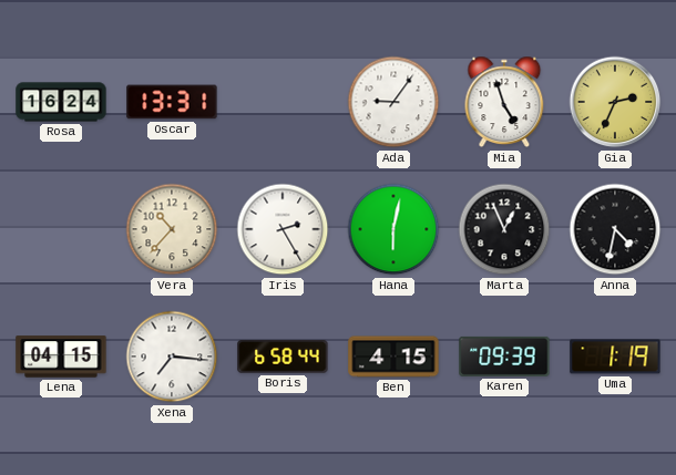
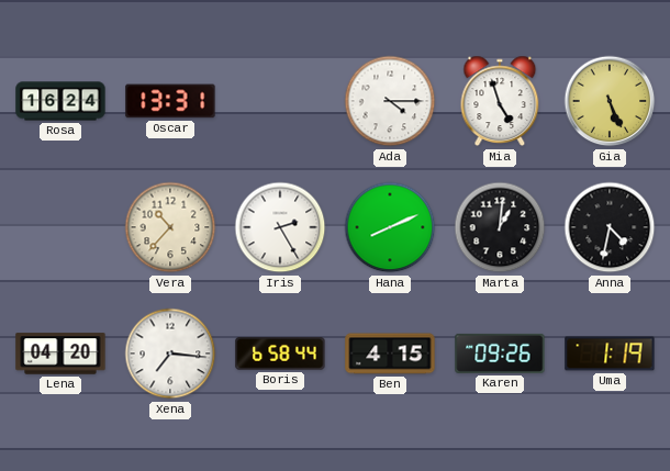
Ada: 9:06 -> 4:15 (390, 101)
Gia: 2:34 -> 5:26 (610, 101)
Hana: 6:02 -> 8:11 (390, 227)
Marta: 12:56 -> 1:01 (500, 227)
Lena: 04:15 -> 04:20 (60, 354)
Karen: 09:39 -> 09:26 (500, 354)
